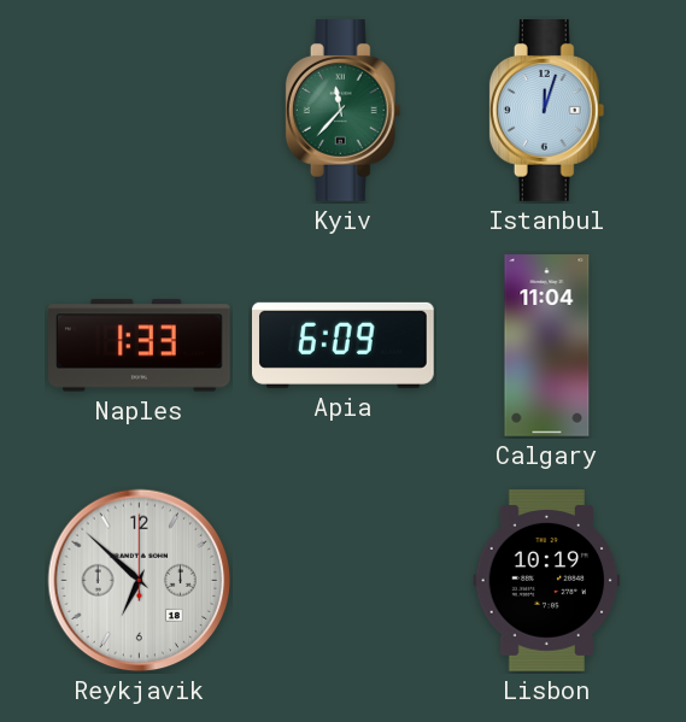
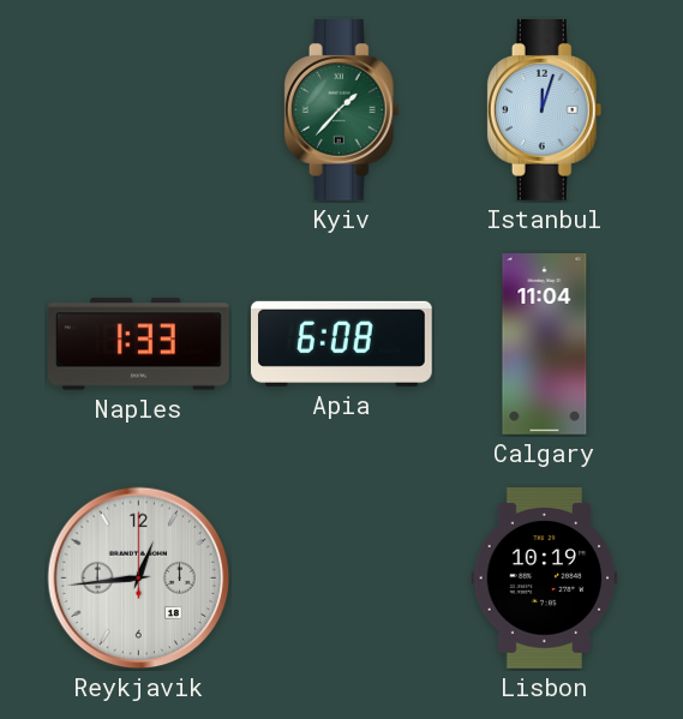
Kyiv: 11:37 -> 1:37 (342, 110)
Apia: 6:09 -> 6:08 (342, 343)
Reykjavik: 6:52 -> 12:44 (139, 579)
